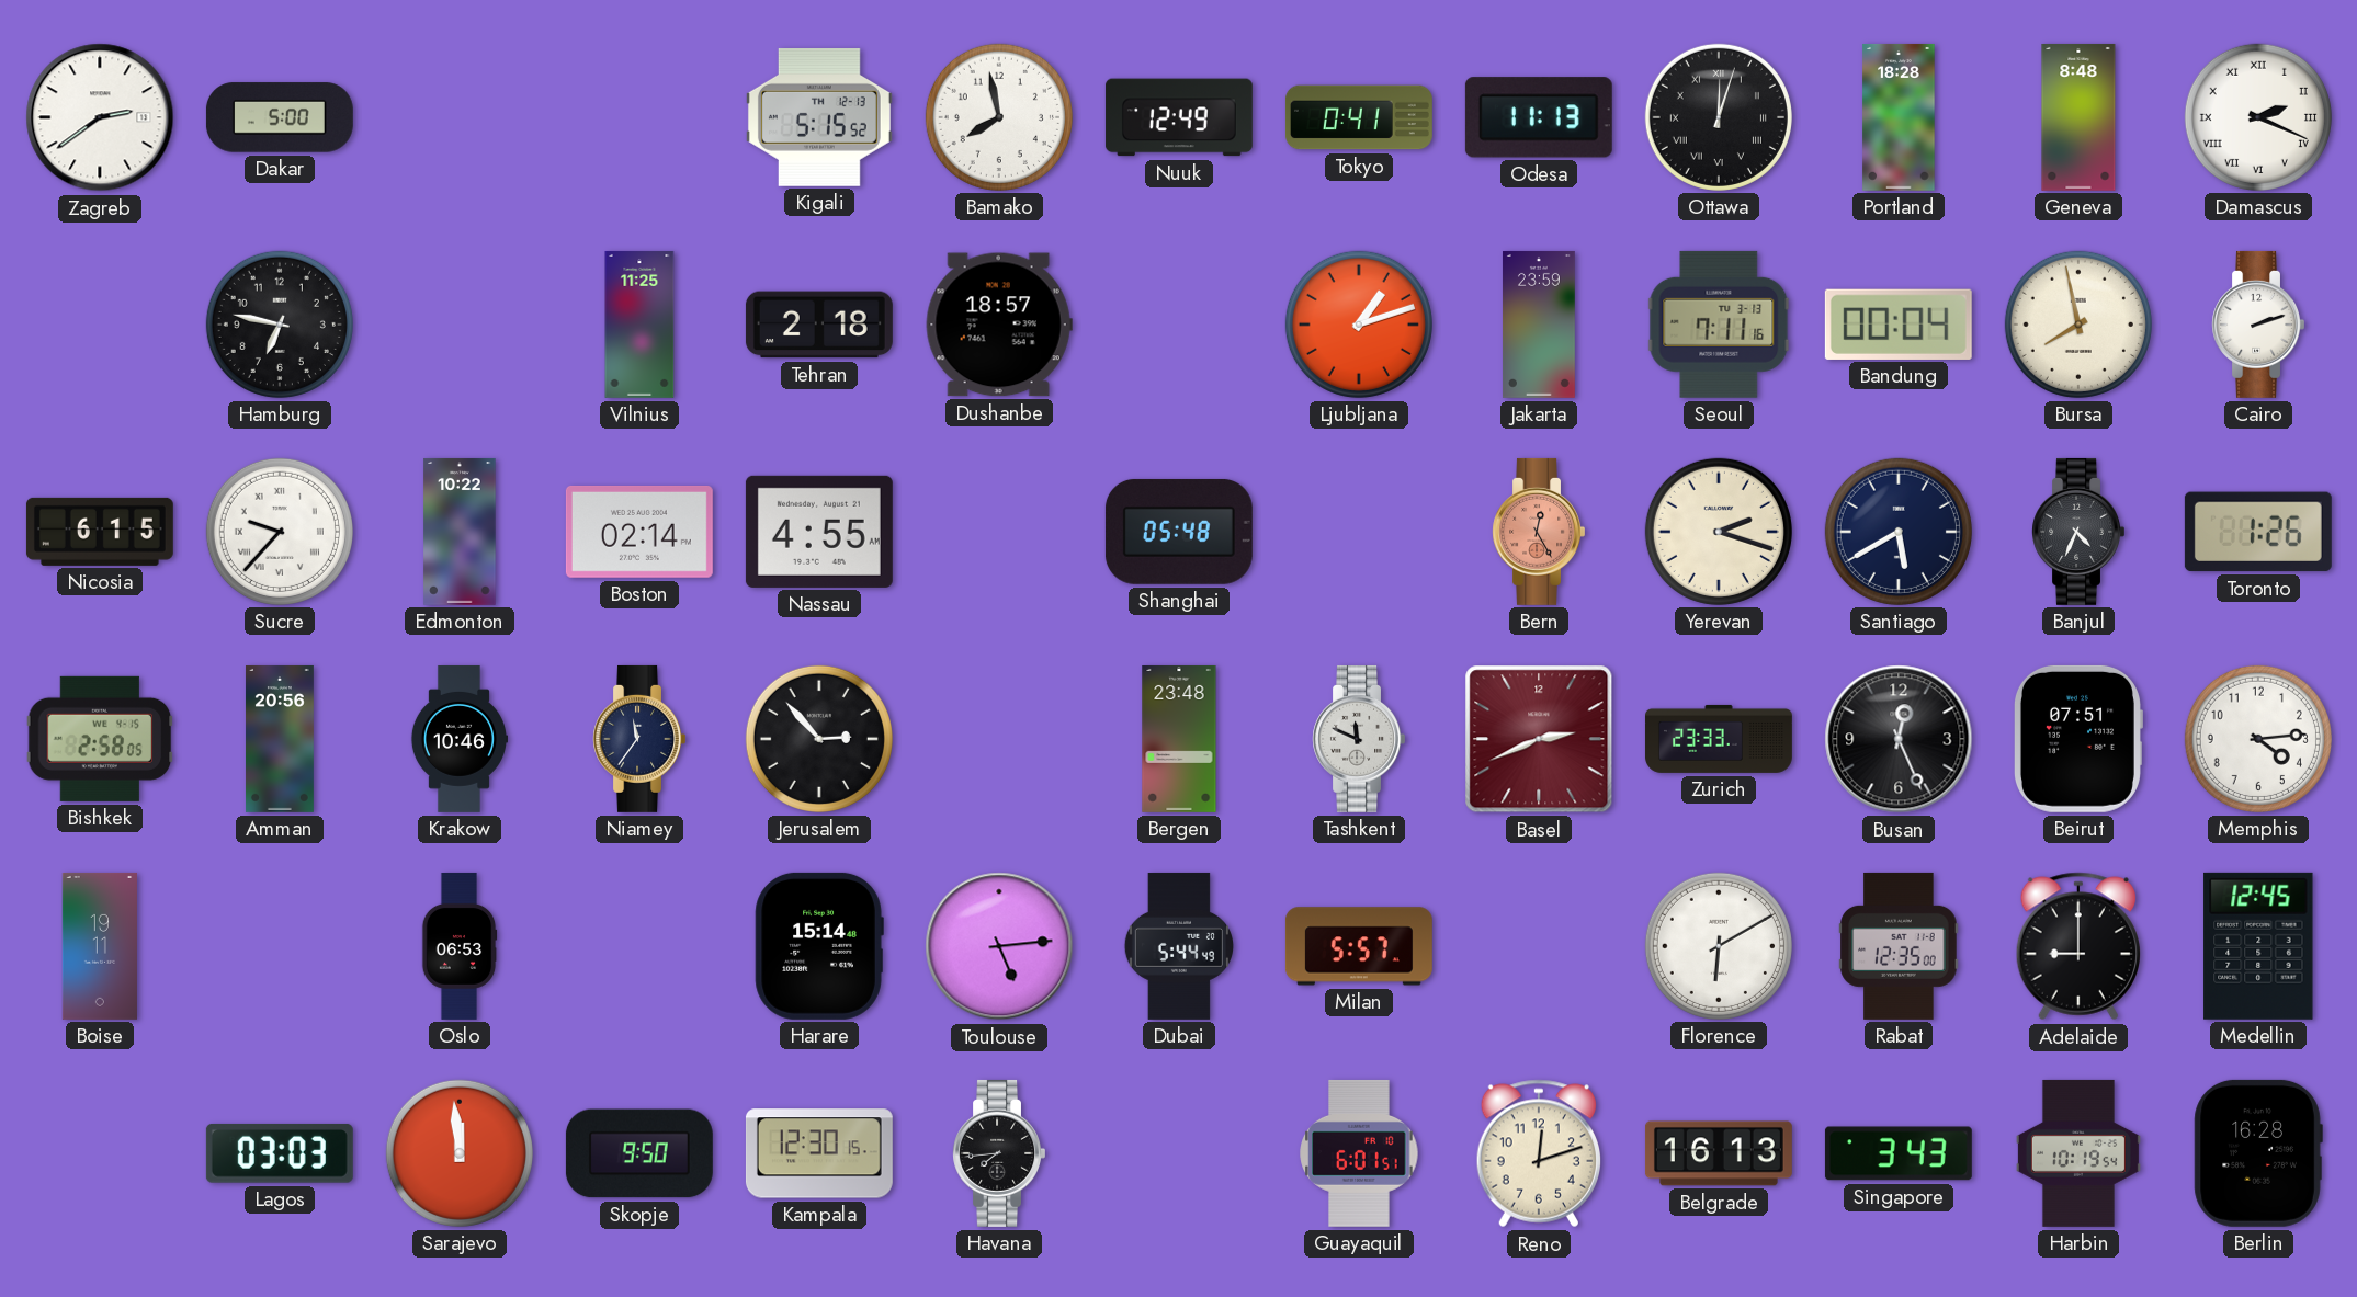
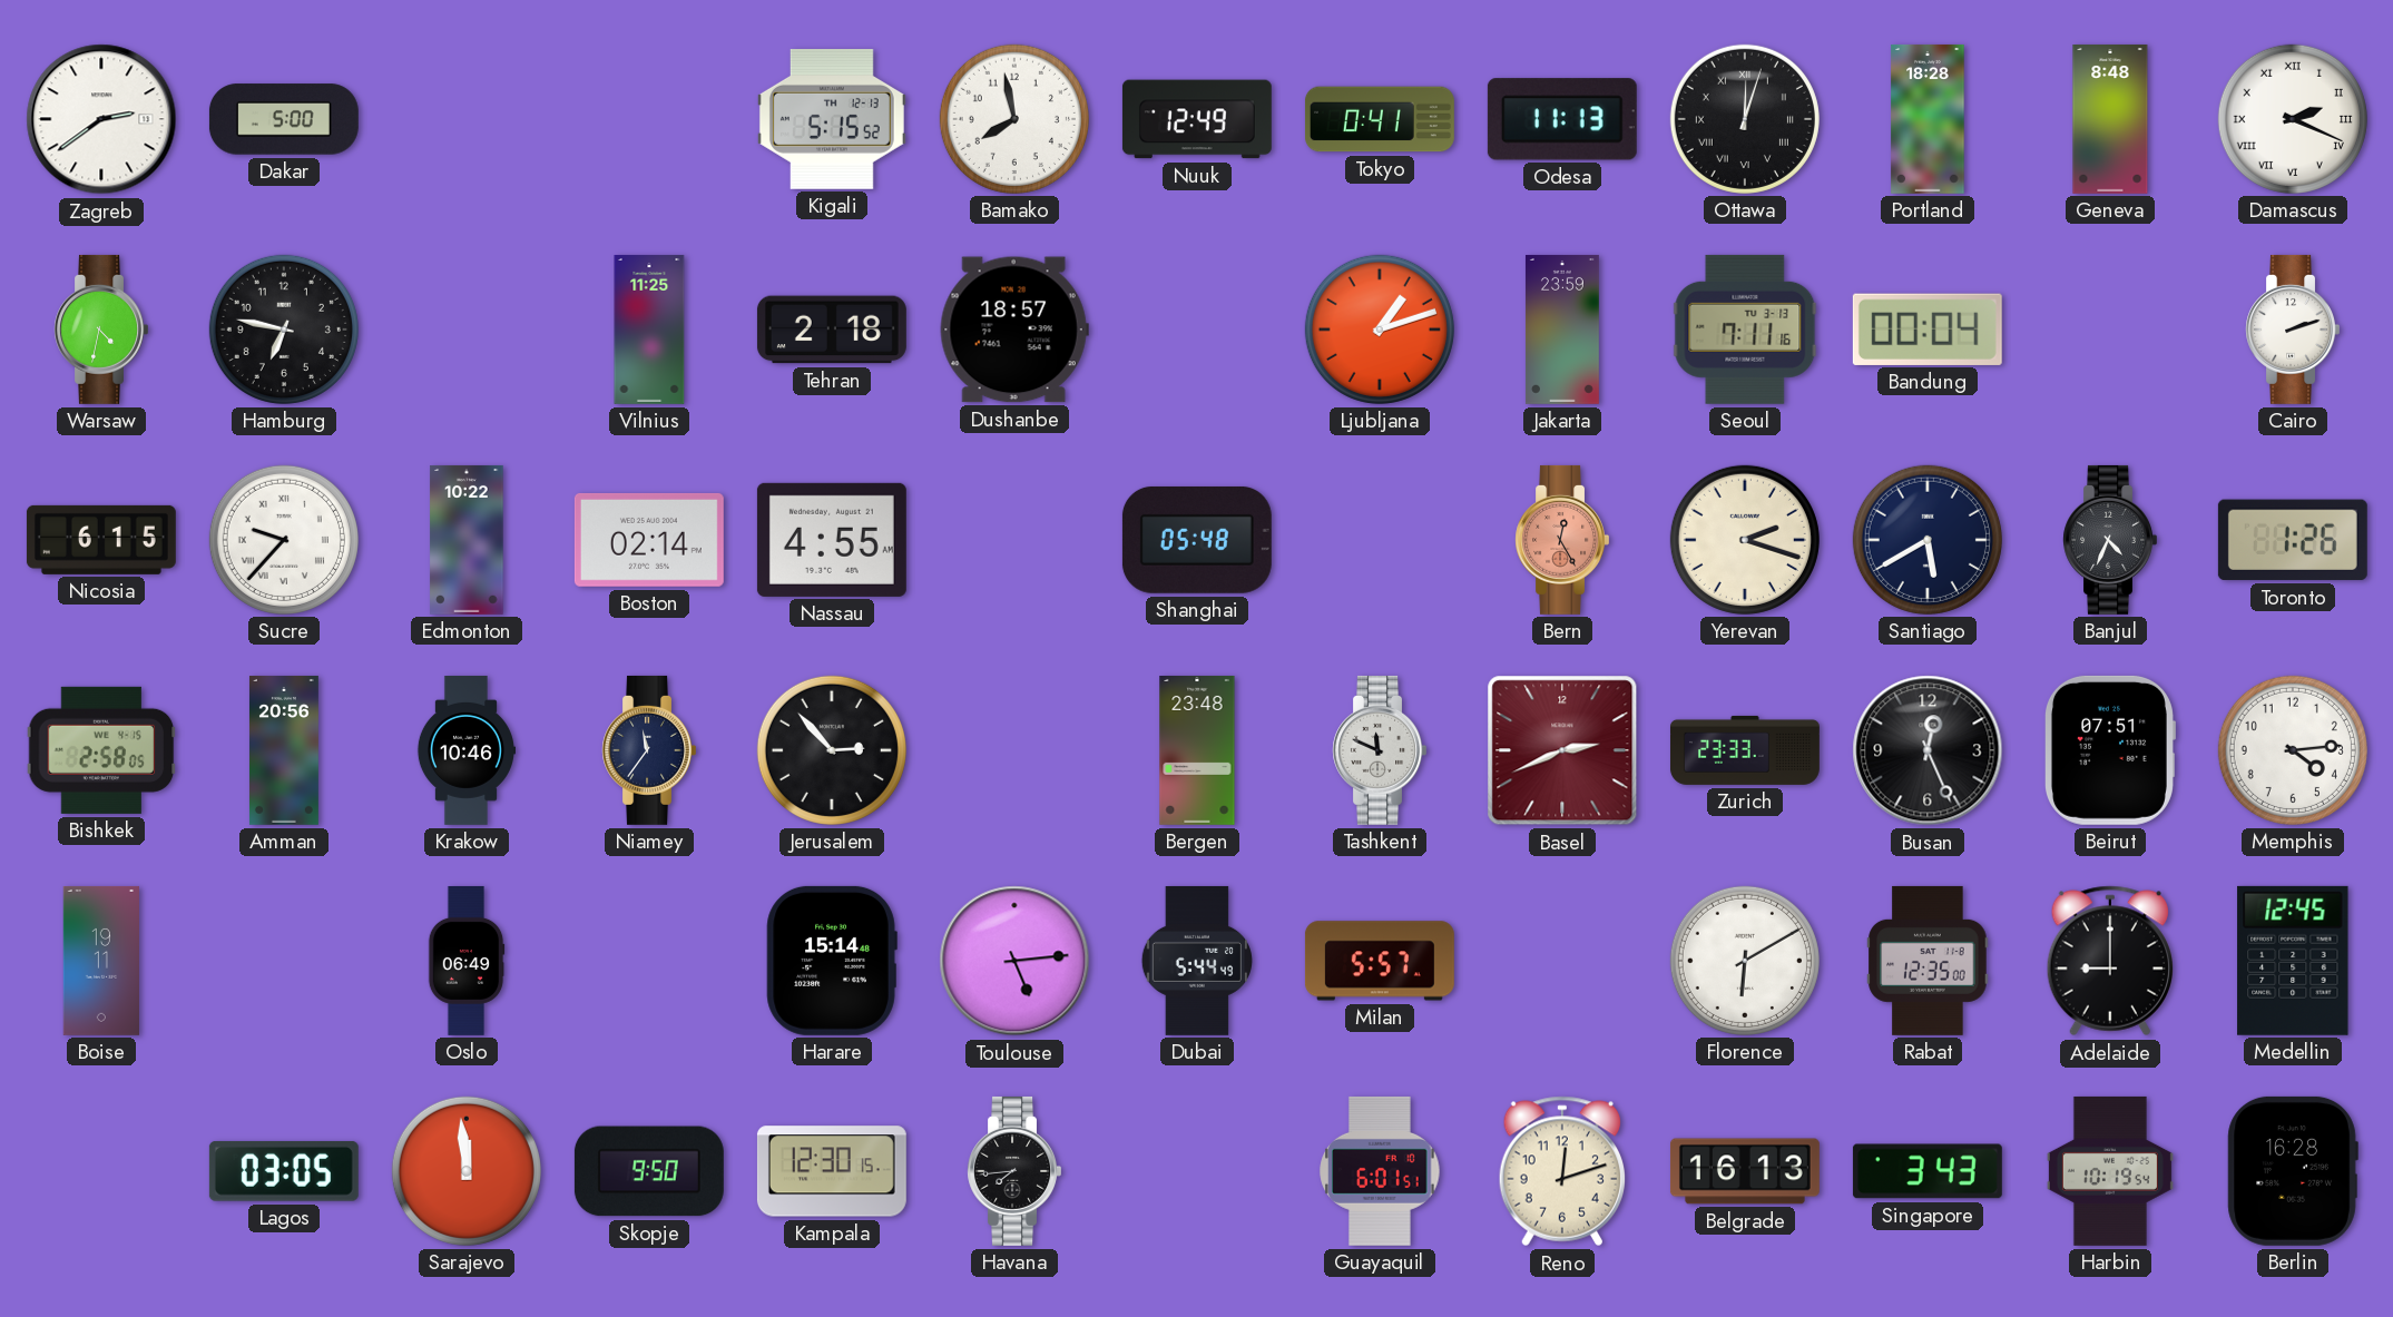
Warsaw: none -> 4:32 (100, 330)
Bursa: 7:58 -> none (2078, 325)
Oslo: 06:53 -> 06:49 (467, 961)
Lagos: 03:03 -> 03:05 (284, 1171)
